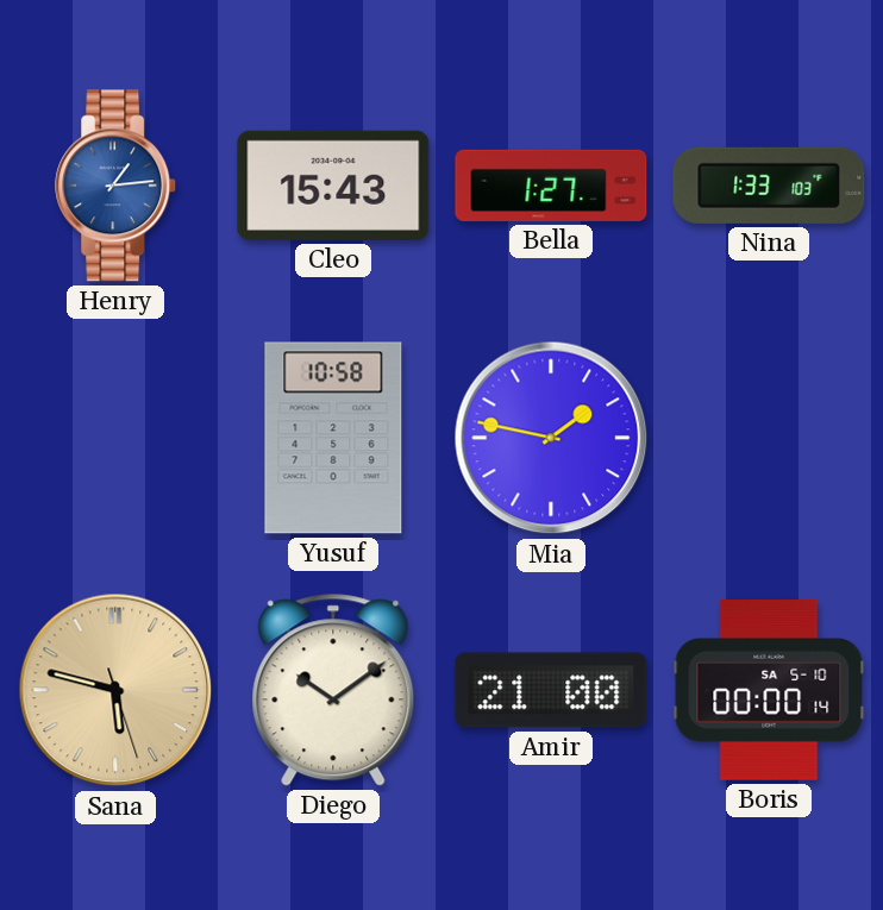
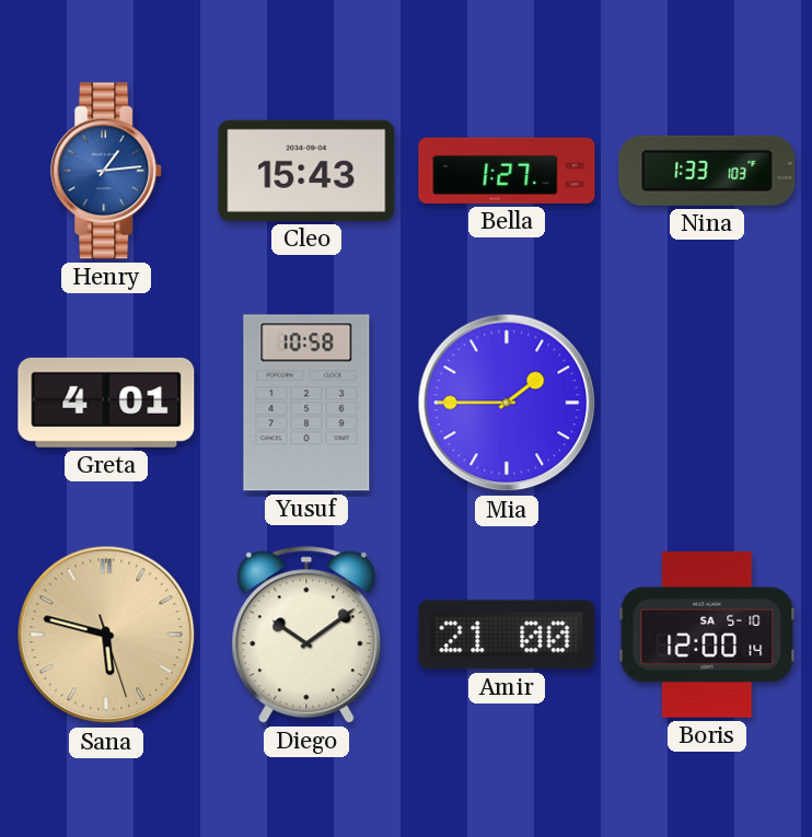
Greta: none -> 4:01 (106, 403)
Mia: 1:47 -> 1:45 (507, 403)
Boris: 00:00 -> 12:00 (707, 636)
